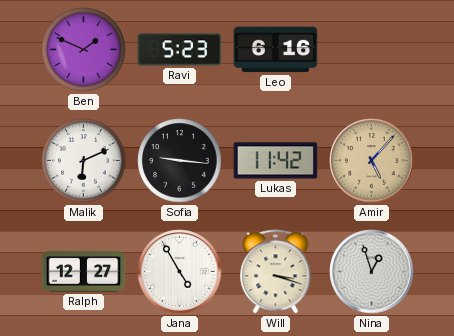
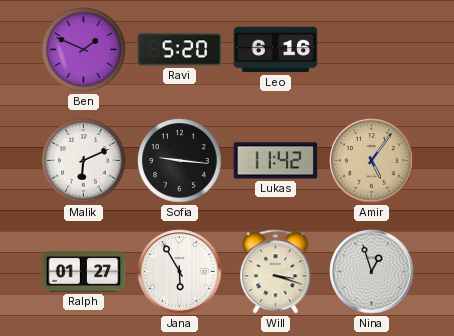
Ravi: 5:23 -> 5:20 (180, 50)
Amir: 5:07 -> 5:06 (372, 161)
Ralph: 12:27 -> 01:27 (84, 272)
Jana: 4:55 -> 5:55 (180, 272)
